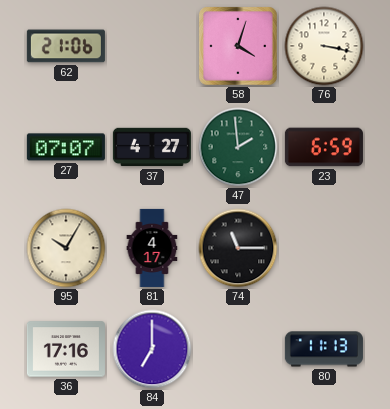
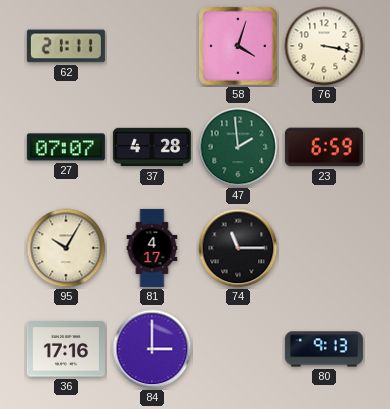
62: 21:06 -> 21:11 (66, 46)
37: 4:27 -> 4:28 (152, 147)
84: 7:00 -> 3:00 (152, 349)
80: 11:13 -> 9:13 (324, 349)
